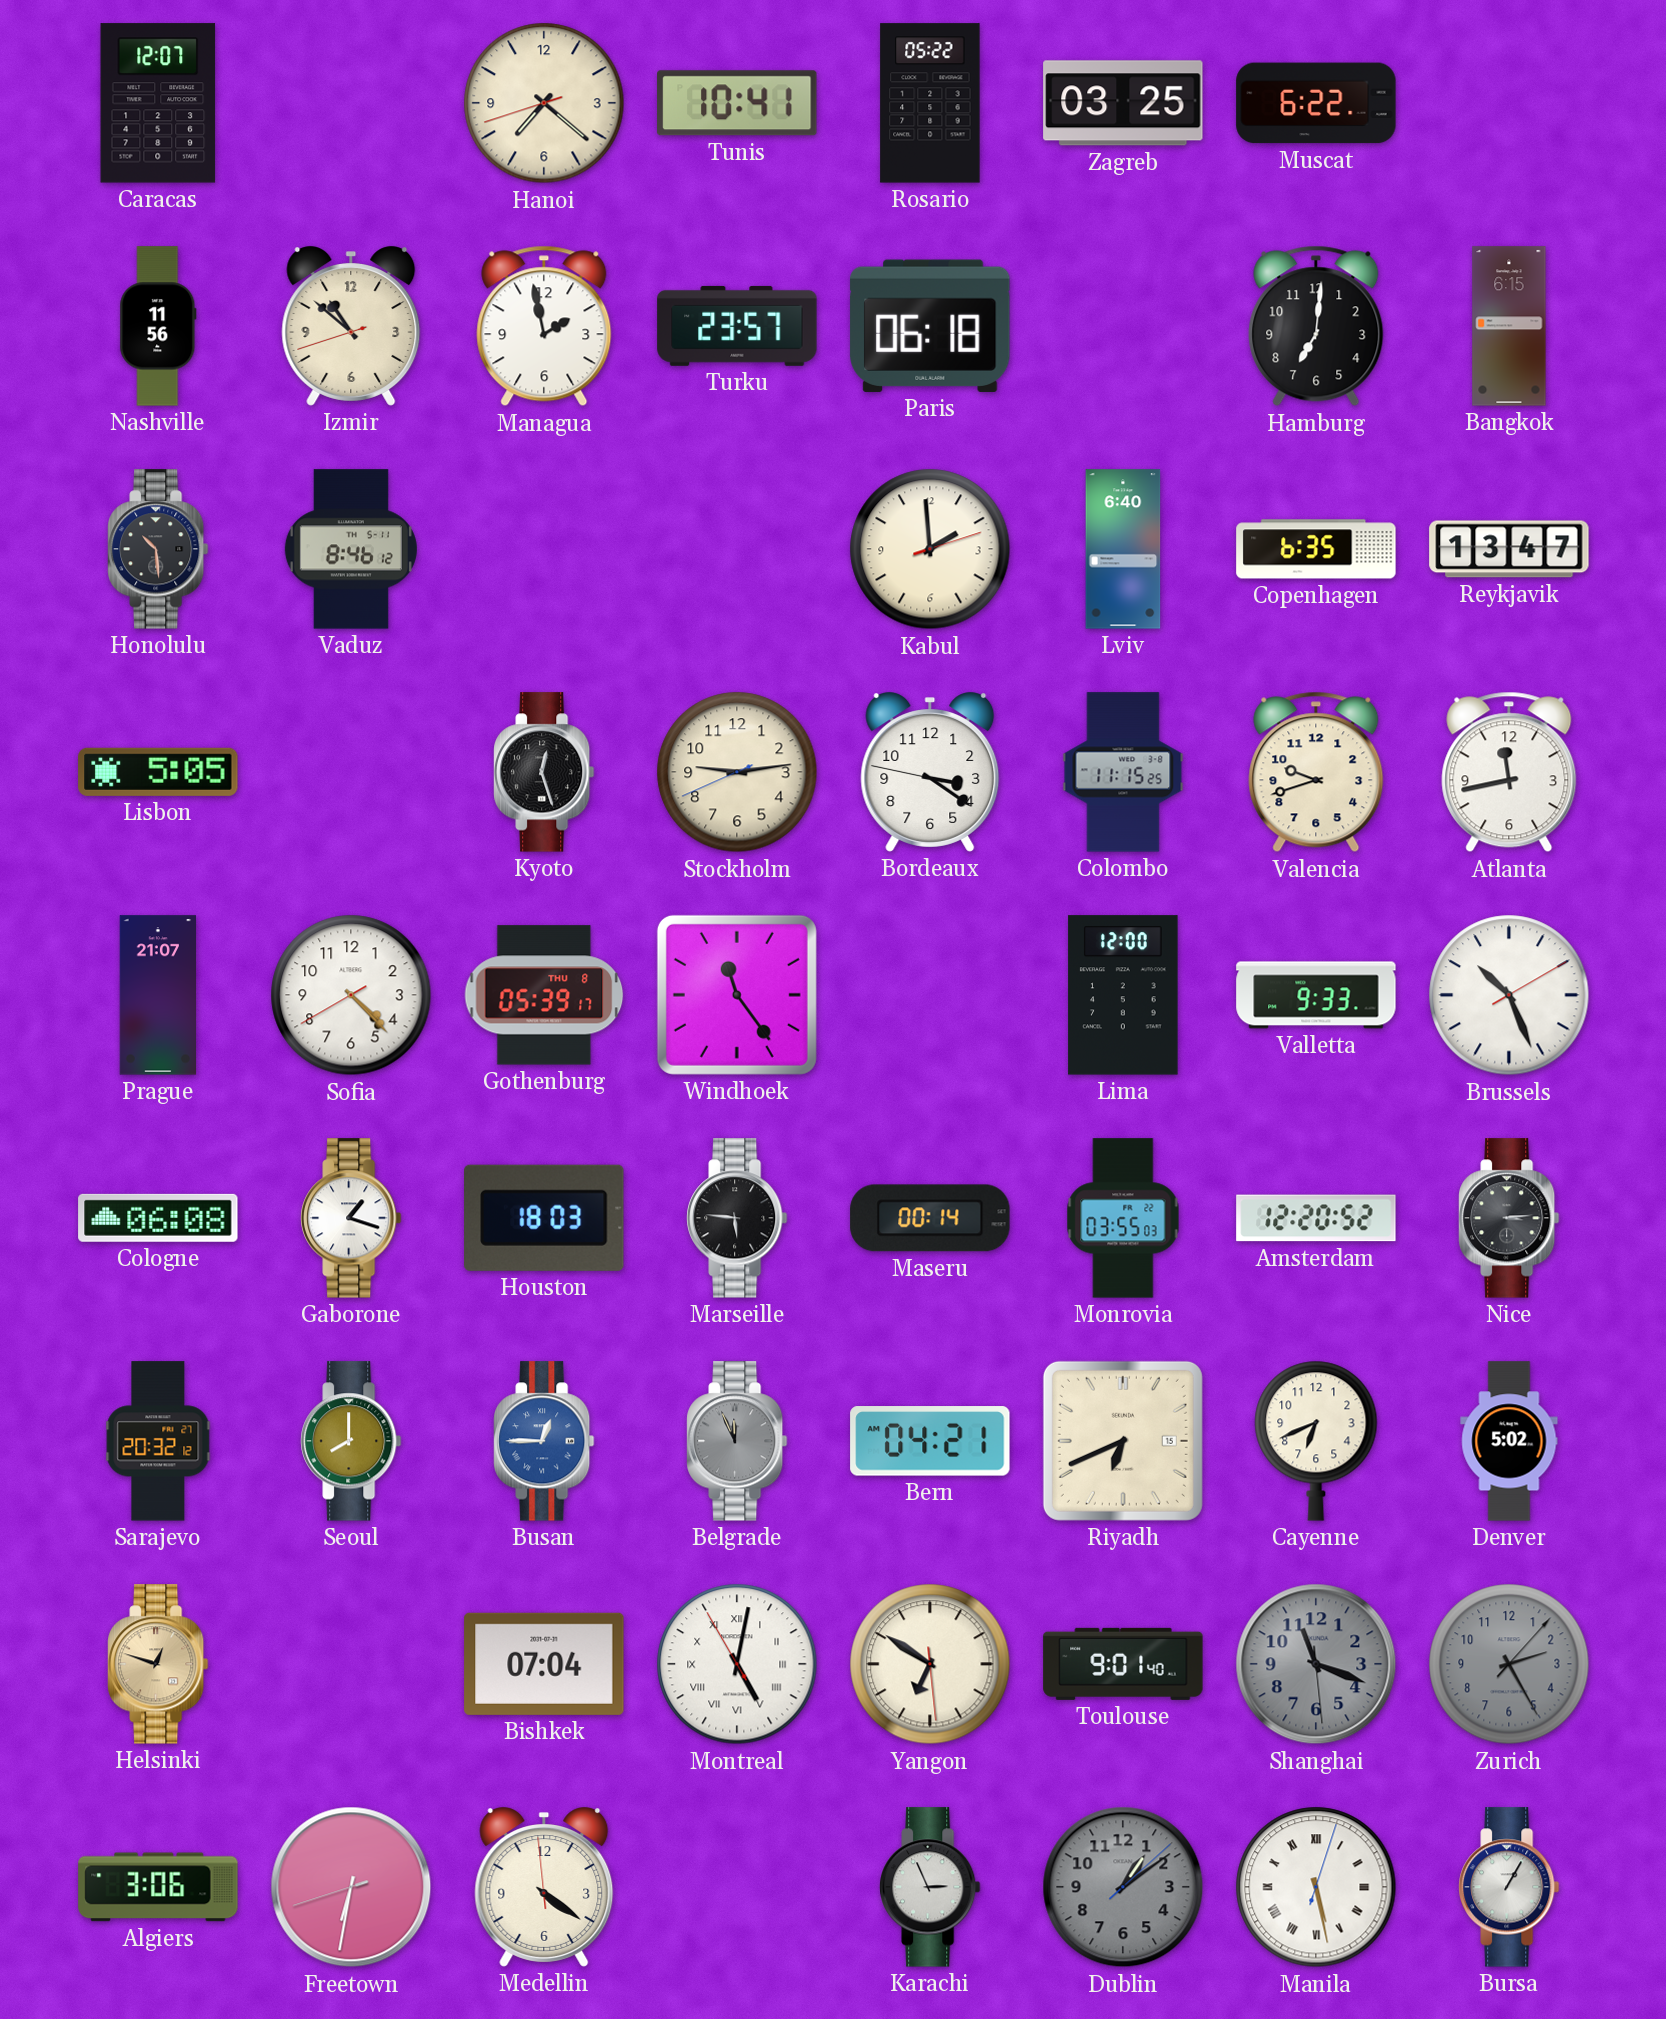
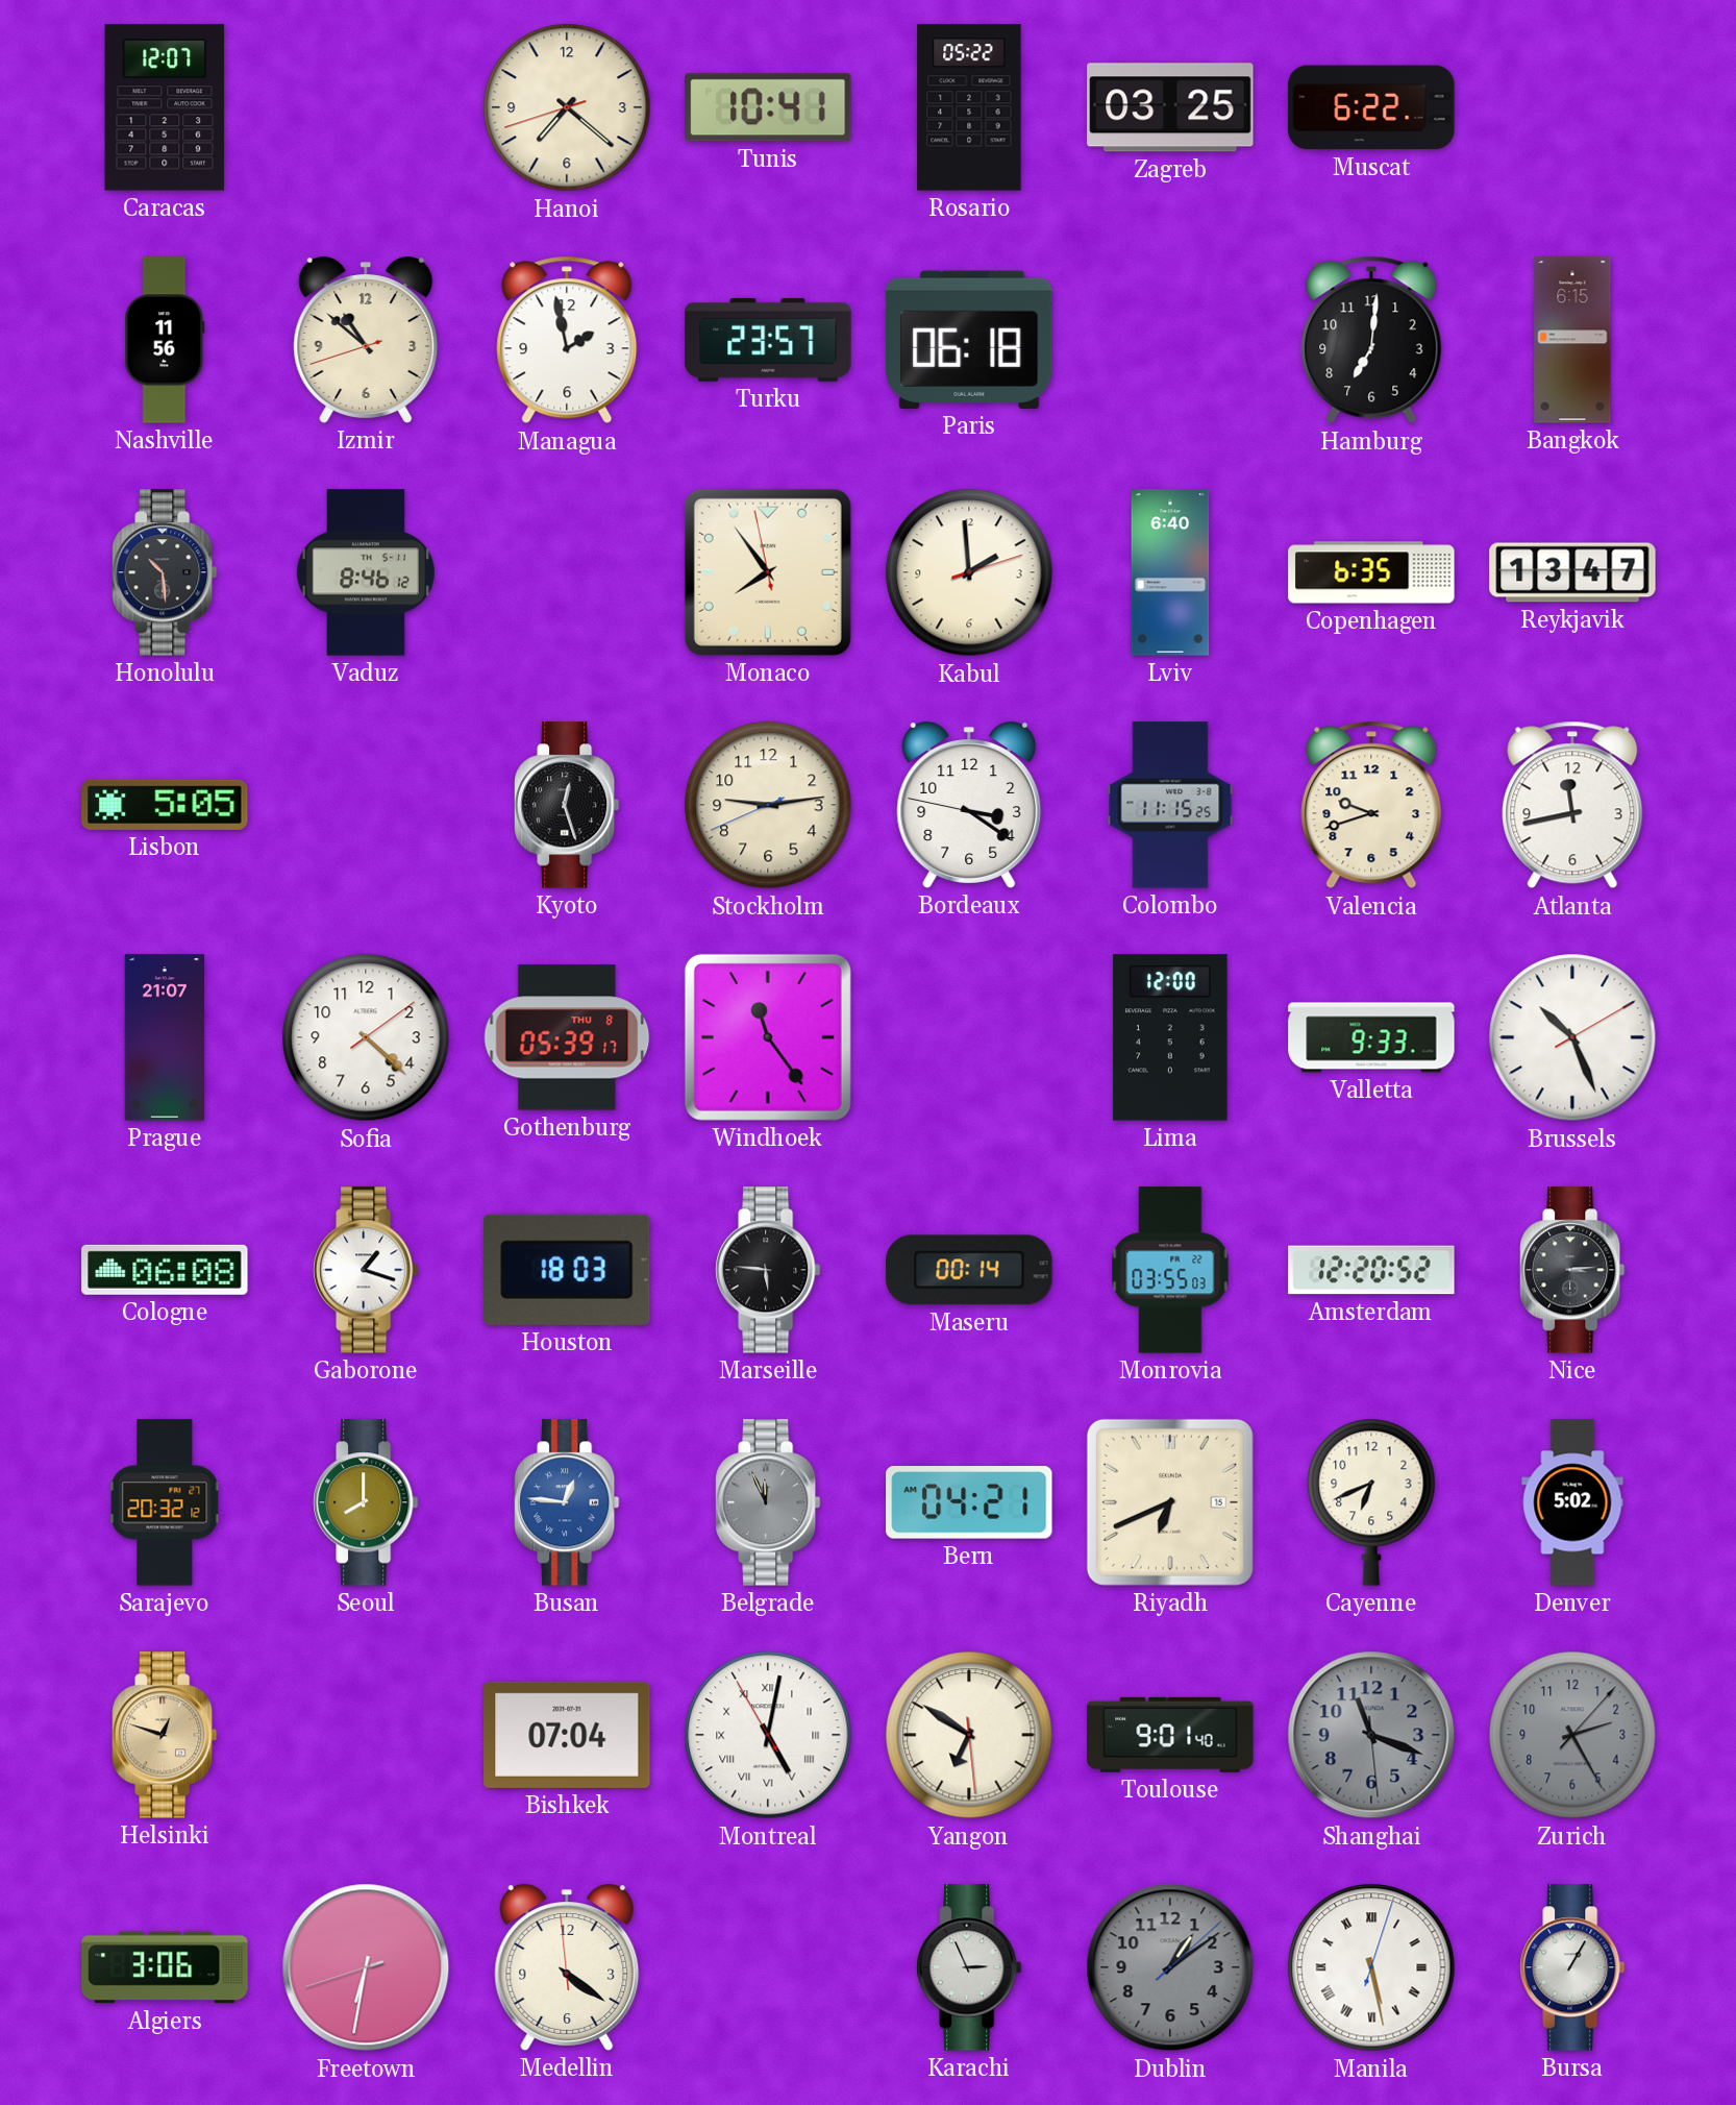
Monaco: none -> 7:53 (768, 572)
Sofia: 4:22:40 -> 4:22:09 (366, 1037)
Busan: 12:45 -> 12:46 (567, 1502)
